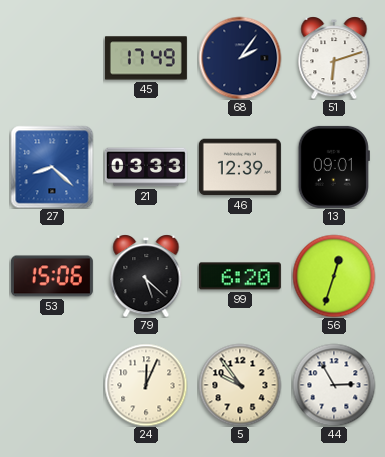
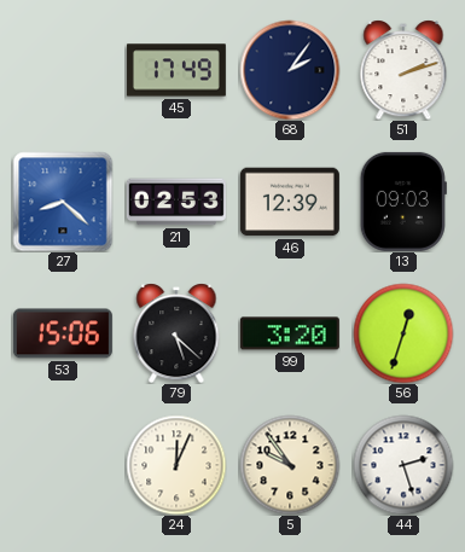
51: 6:12 -> 2:12 (403, 70)
21: 03:33 -> 02:53 (176, 202)
13: 09:01 -> 09:03 (403, 202)
99: 6:20 -> 3:20 (290, 333)
44: 2:55 -> 2:27 (403, 465)
